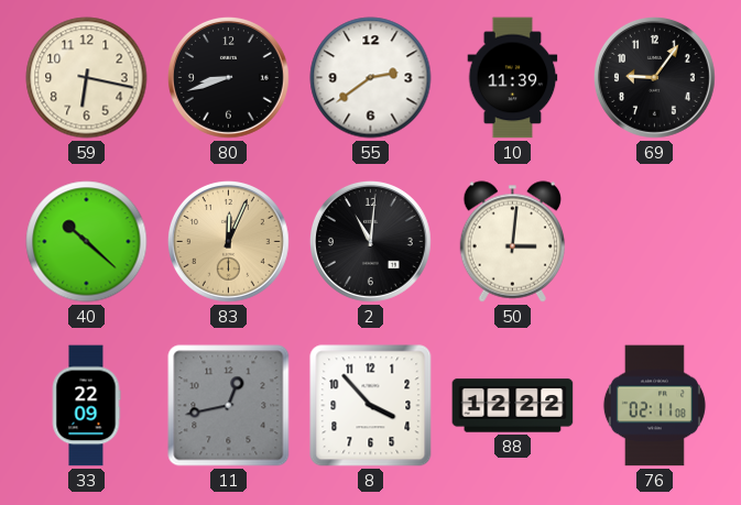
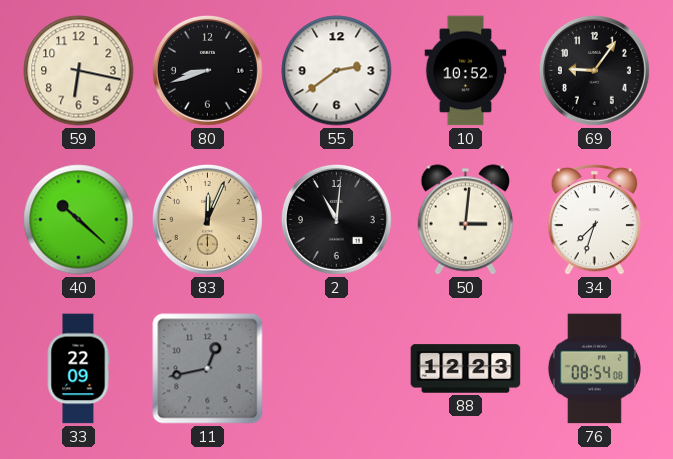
10: 11:39 -> 10:52 (466, 71)
34: none -> 7:33 (595, 219)
8: 3:53 -> none (371, 406)
88: 12:22 -> 12:23 (466, 369)
76: 02:11 -> 08:54 (594, 369)
